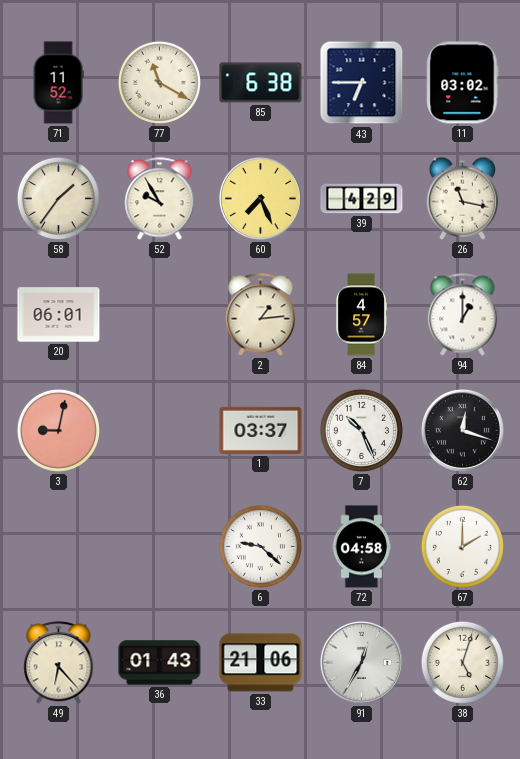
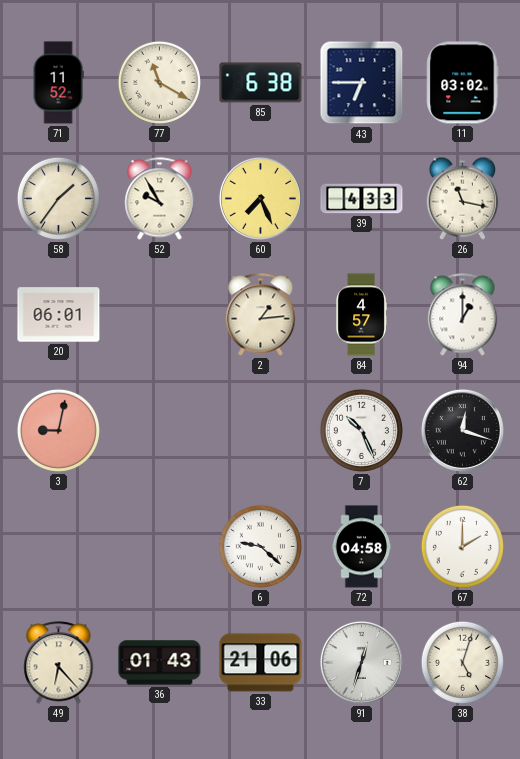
39: 4:29 -> 4:33 (362, 199)
1: 03:37 -> none (261, 430)
91: 12:35 -> 12:33 (361, 662)
